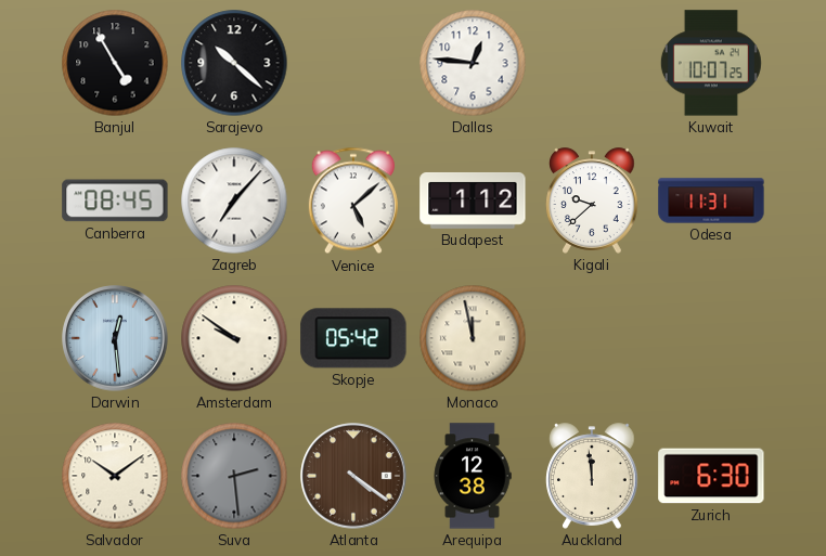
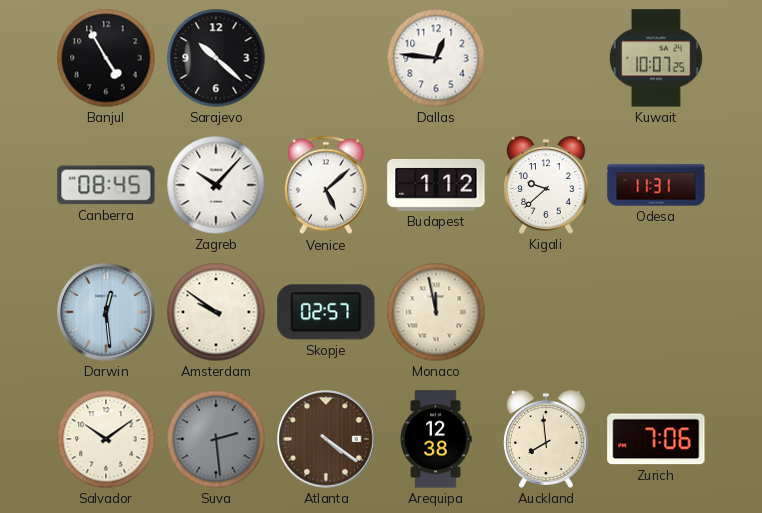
Zagreb: 7:07 -> 10:07 (216, 185)
Skopje: 05:42 -> 02:57 (326, 312)
Auckland: 11:59 -> 7:59 (546, 439)
Zurich: 6:30 -> 7:06 (656, 439)
